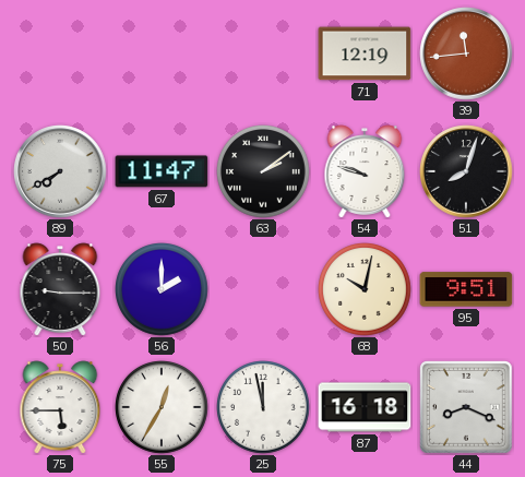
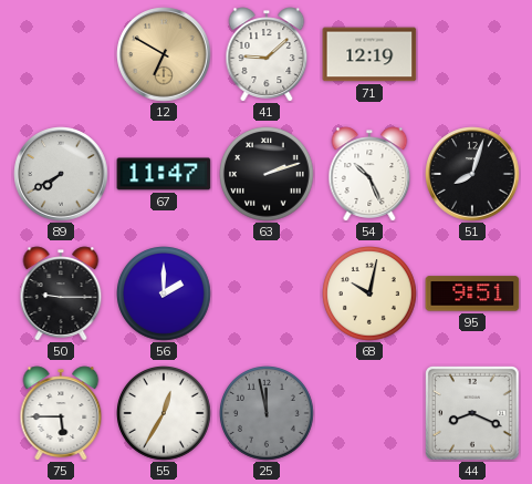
12: none -> 6:50 (164, 54)
41: none -> 9:08 (267, 54)
39: 11:44 -> none (466, 53)
63: 2:09 -> 2:12 (268, 175)
54: 9:48 -> 10:26 (369, 174)
25 dial: white -> grey (268, 414)
87: 16:18 -> none (365, 407)
